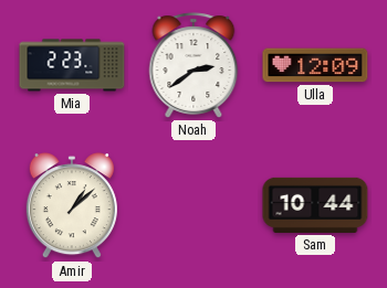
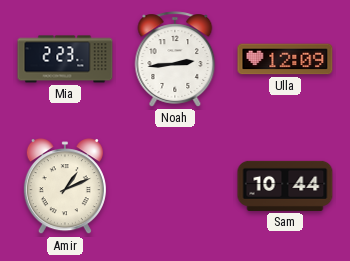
Noah: 2:39 -> 2:44 (175, 59)
Amir: 1:08 -> 1:11 (65, 187)
